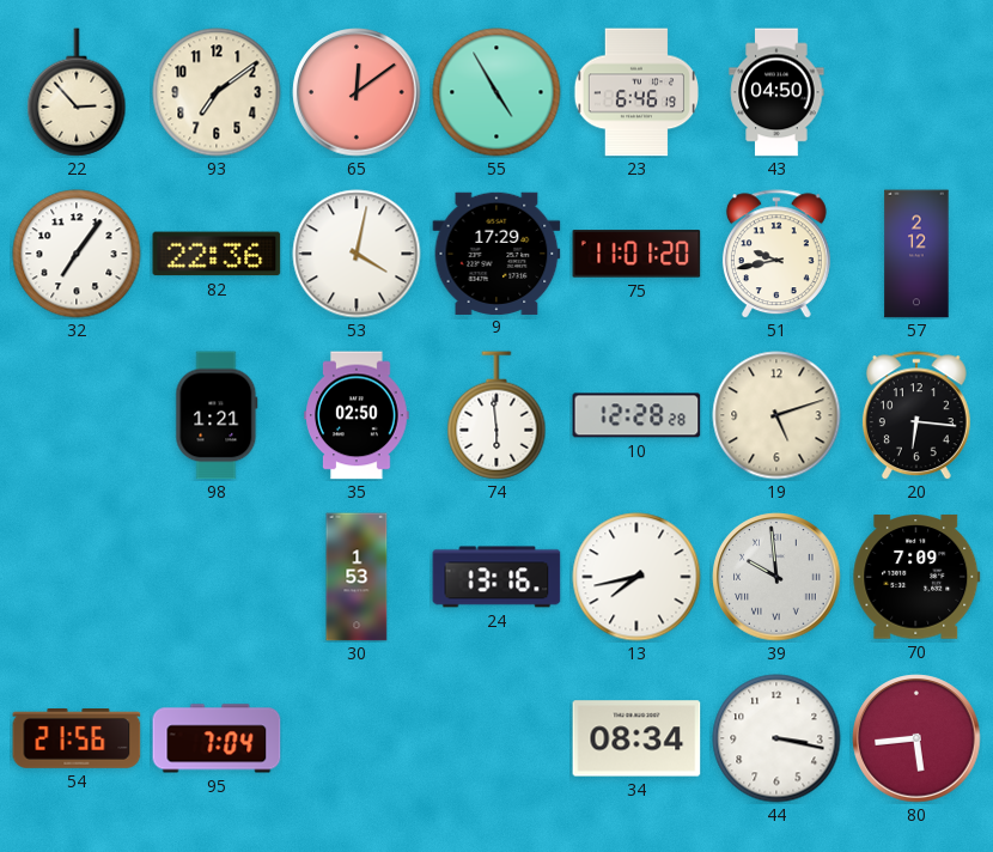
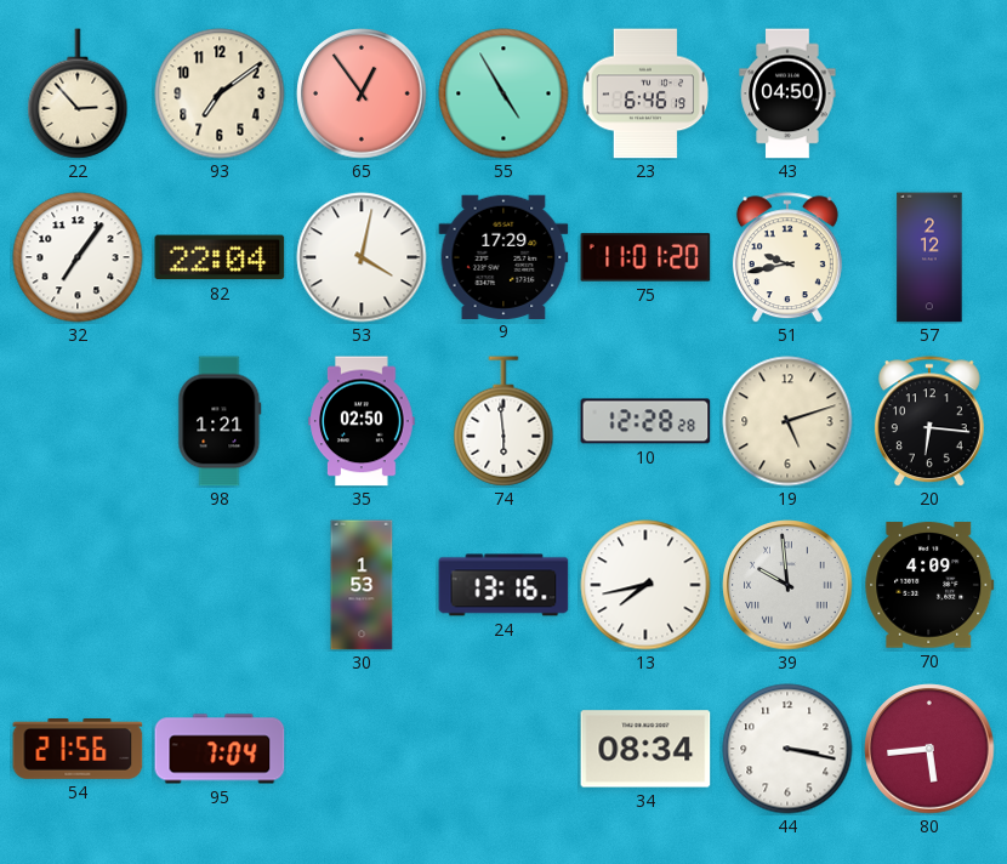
65: 12:09 -> 12:54 (362, 93)
82: 22:36 -> 22:04 (220, 257)
70: 7:09 -> 4:09 (929, 585)
